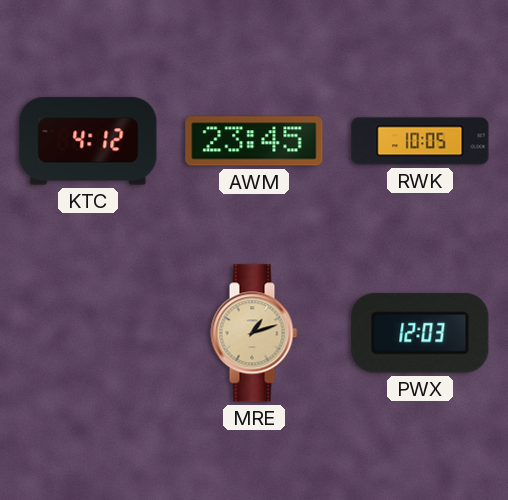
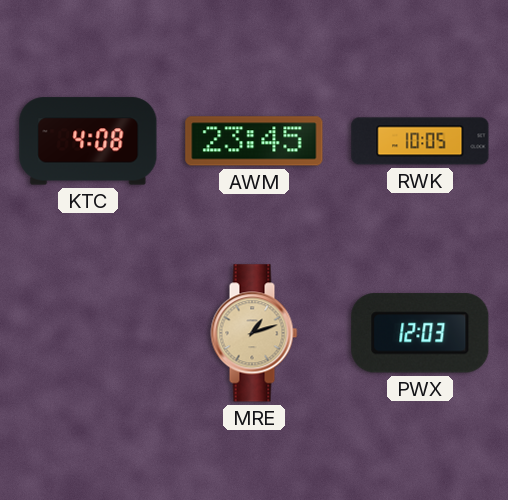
KTC: 4:12 -> 4:08 (88, 141)
